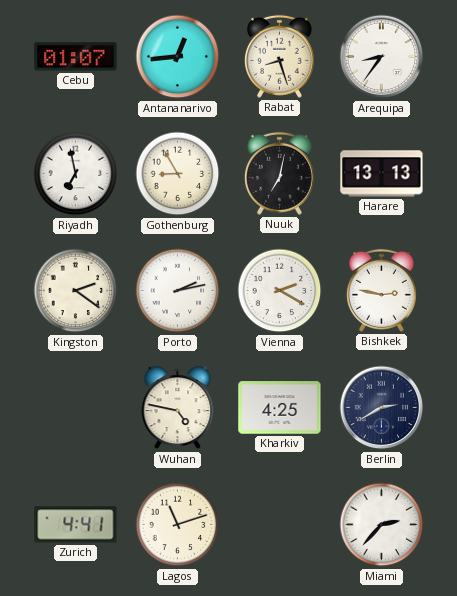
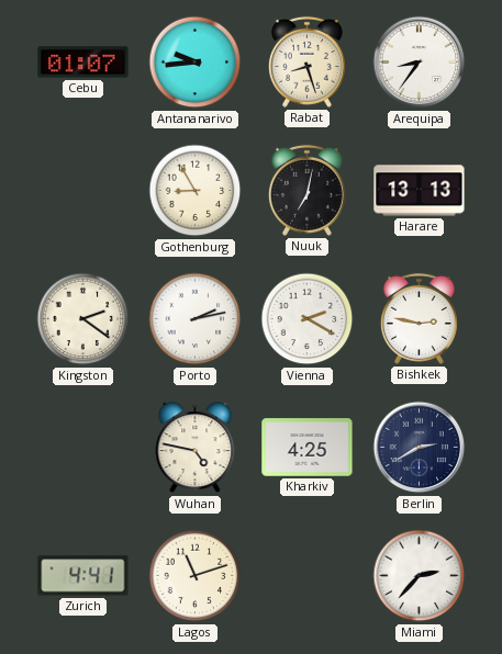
Antananarivo: 12:44 -> 9:44 (196, 63)
Riyadh: 6:58 -> none (76, 174)
